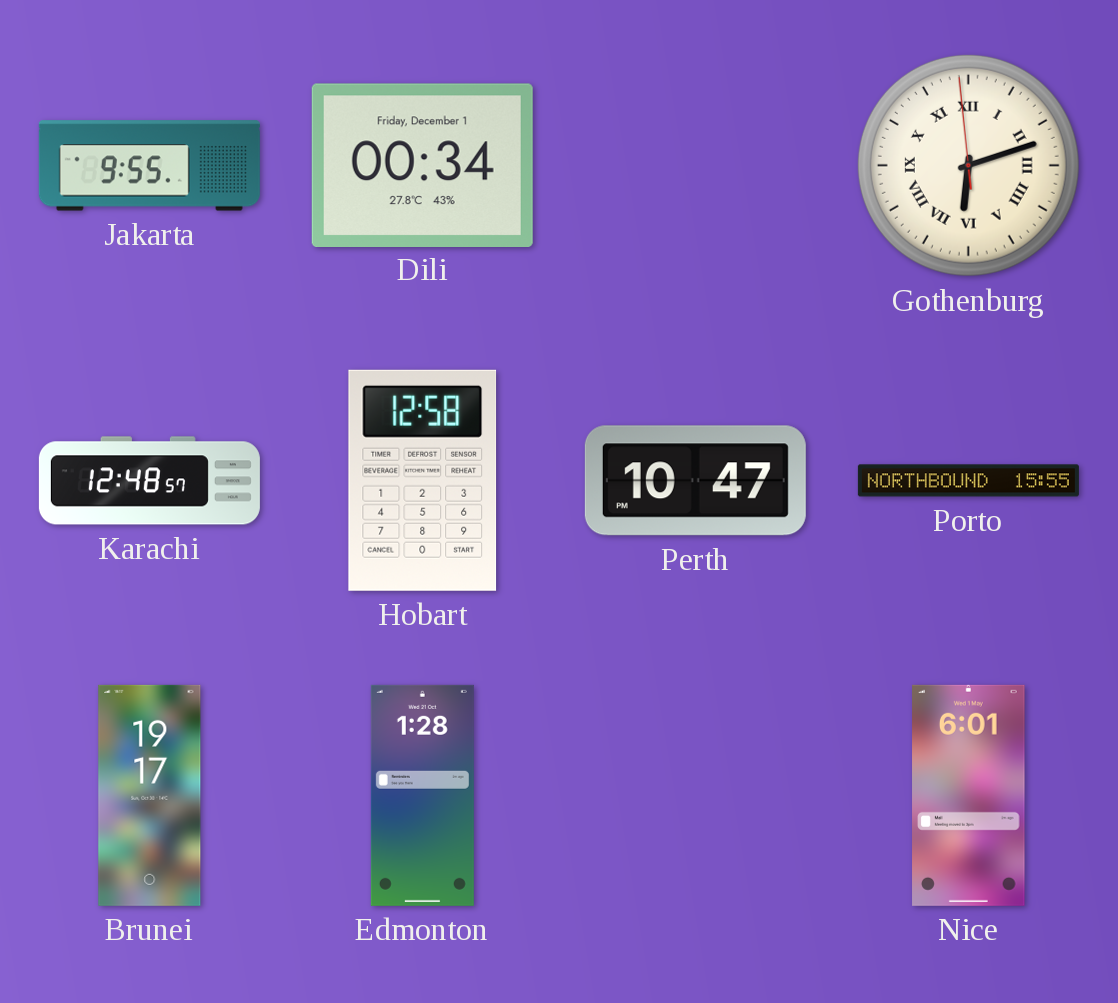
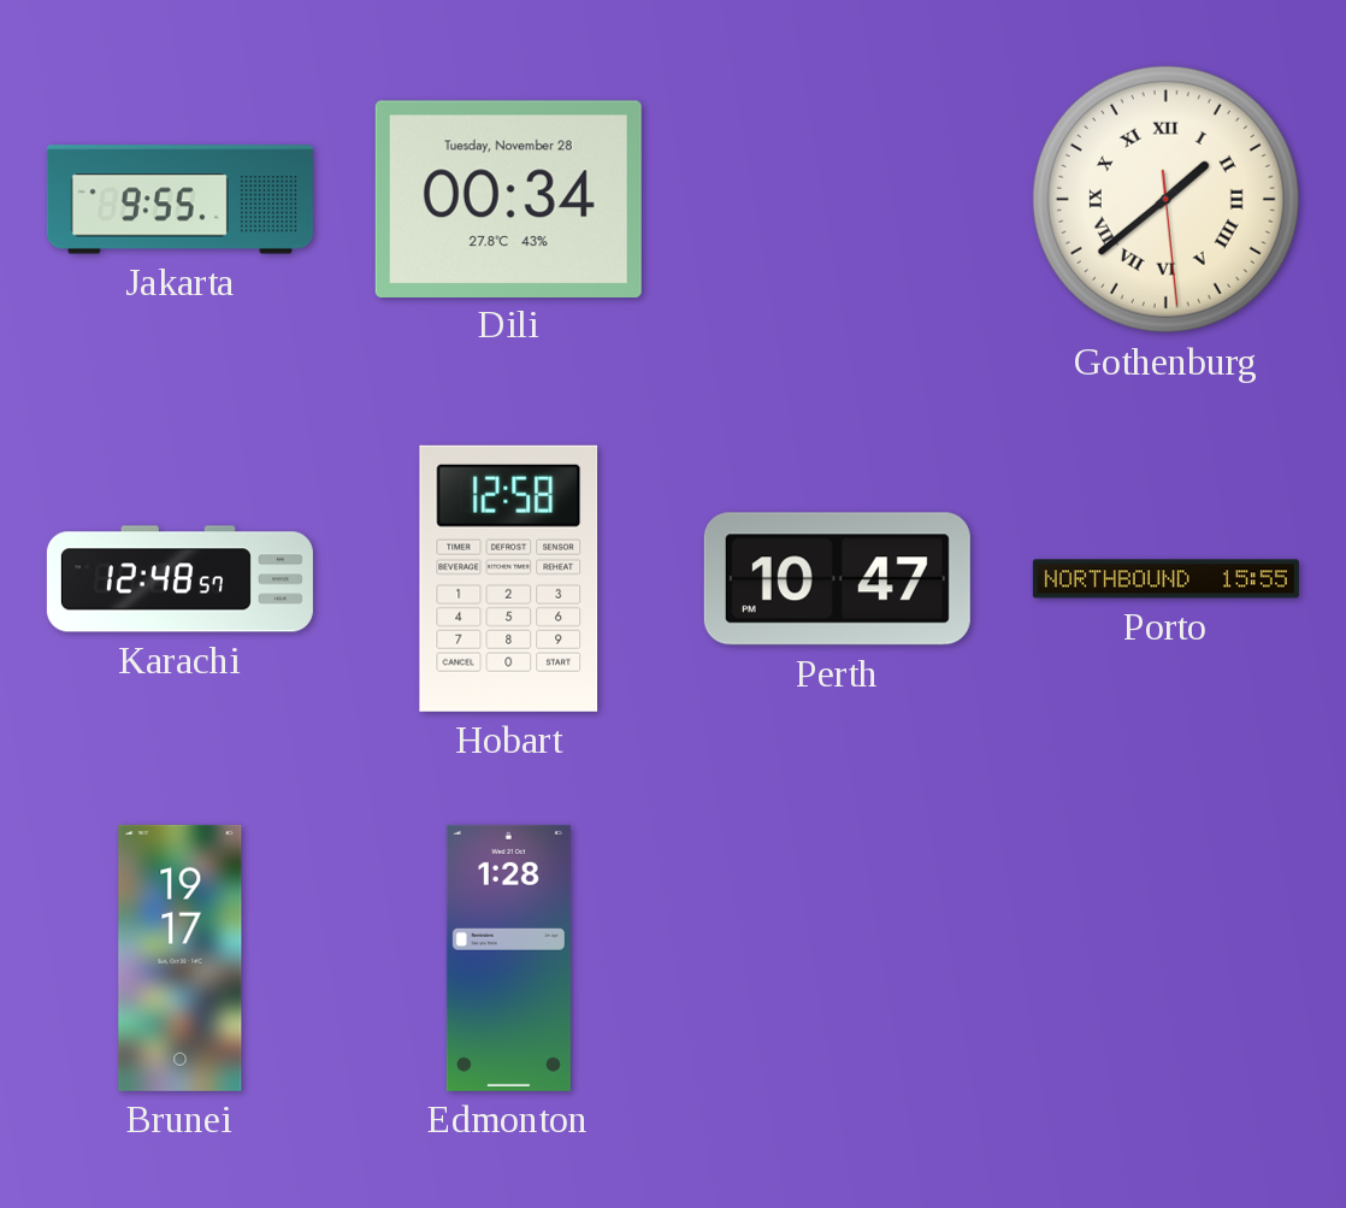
Dili date: Friday, December 1 -> Tuesday, November 28 (508, 199)
Gothenburg: 6:11 -> 1:38 (1165, 199)
Nice: 6:01 -> none (969, 795)
